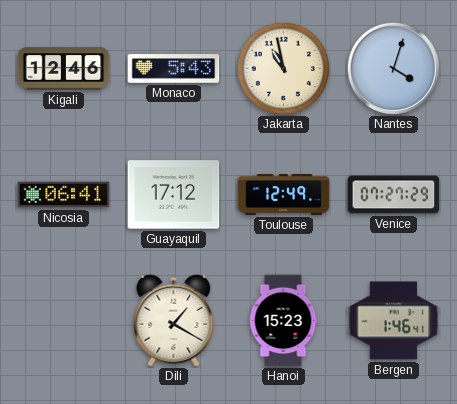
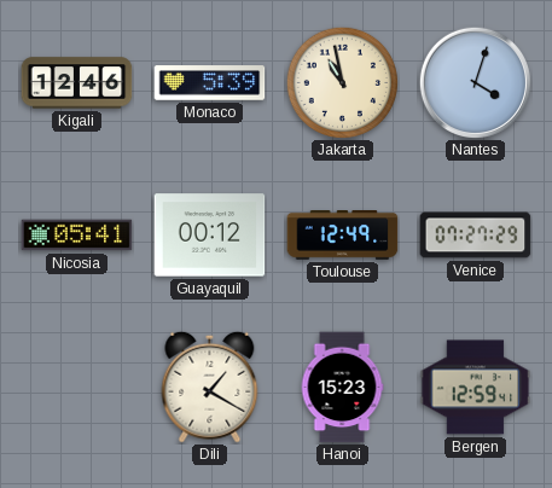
Monaco: 5:43 -> 5:39 (210, 83)
Nicosia: 06:41 -> 05:41 (77, 236)
Guayaquil: 17:12 -> 00:12 (210, 236)
Bergen: 1:46 -> 12:59 (476, 388)
